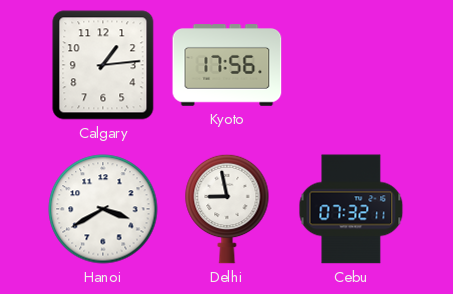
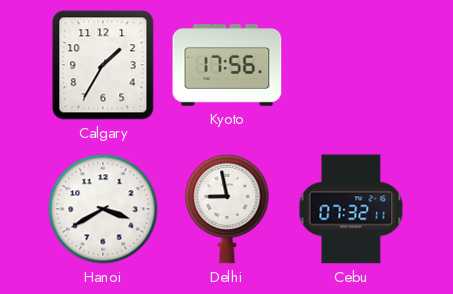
Calgary: 1:14 -> 1:35 (103, 65)
